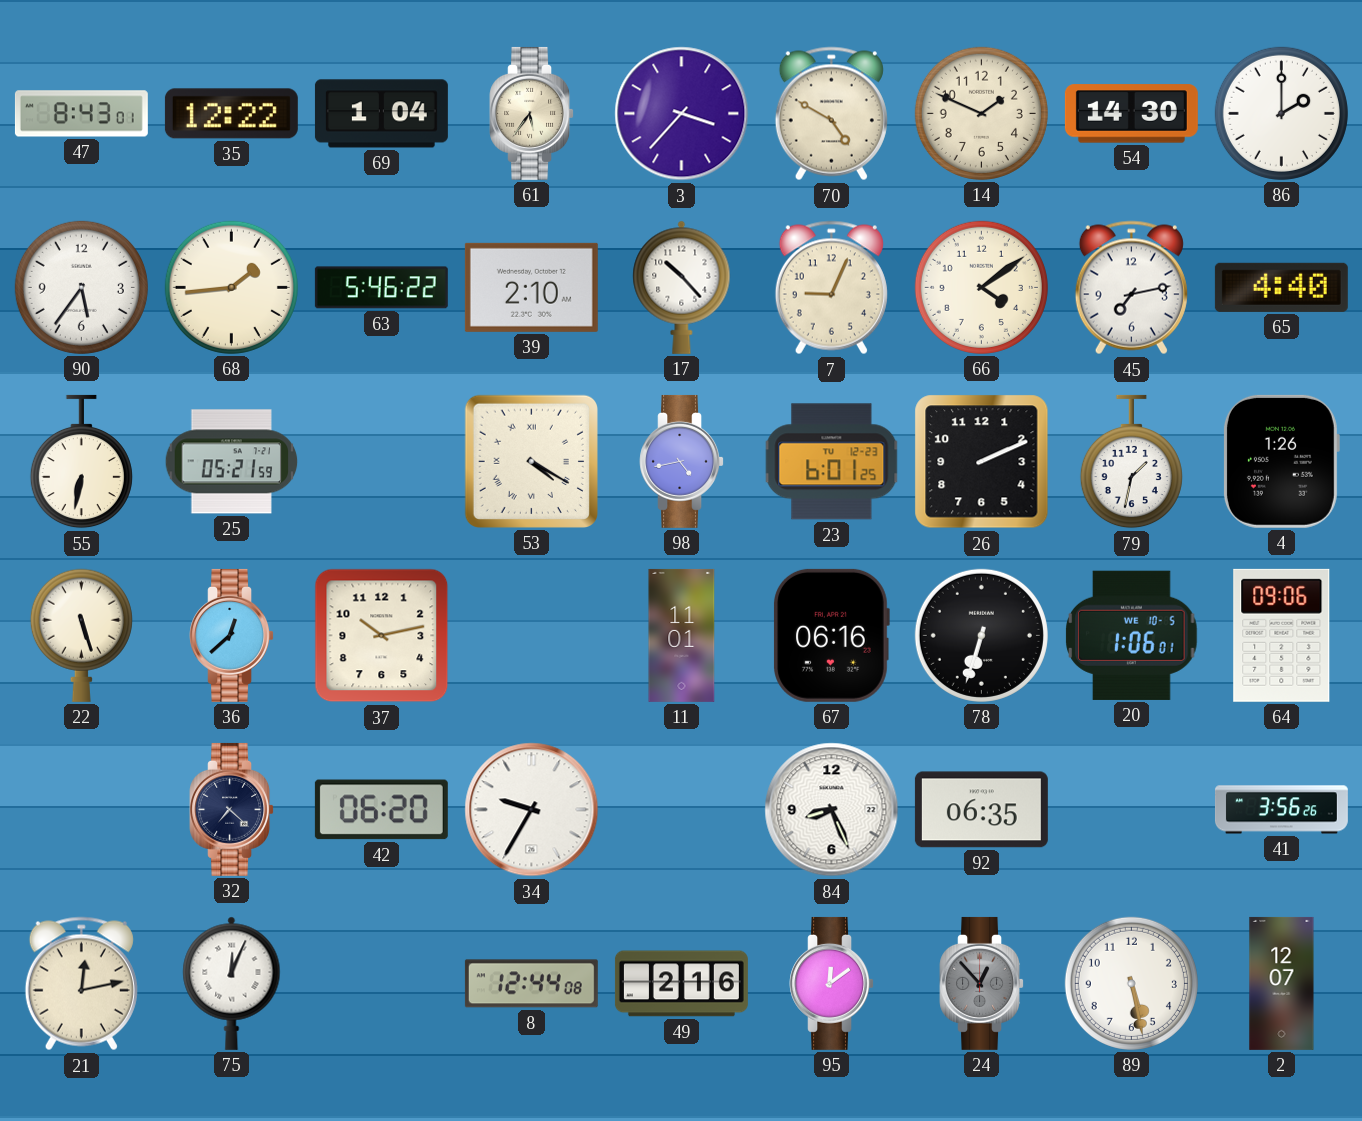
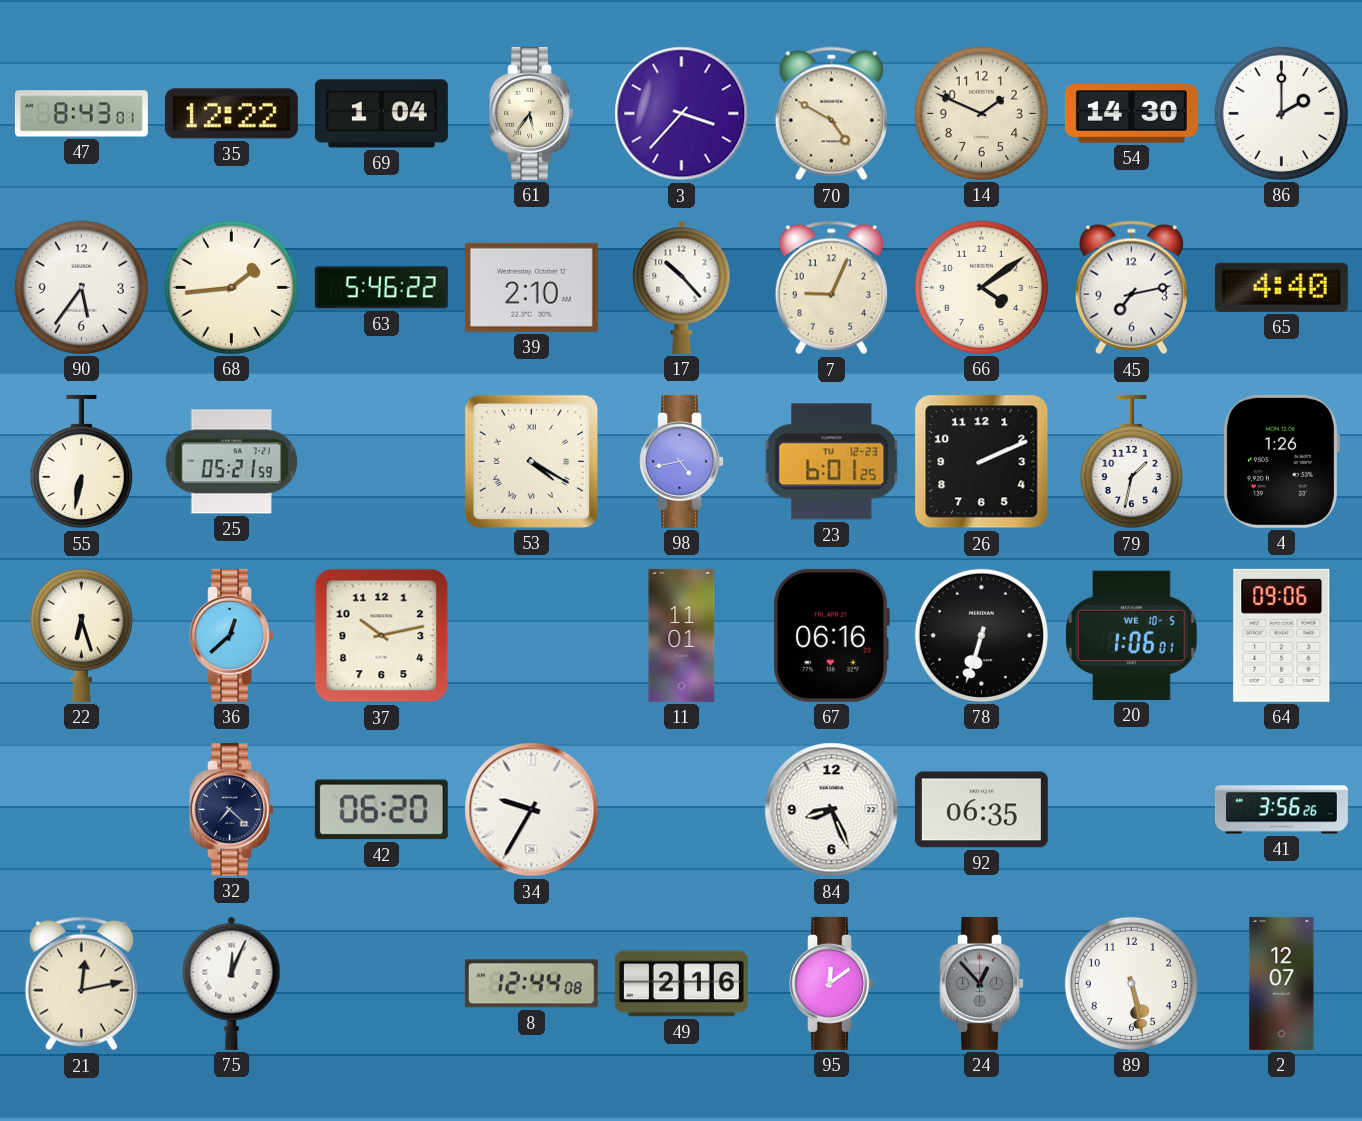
22: 5:27 -> 6:27 (81, 635)
